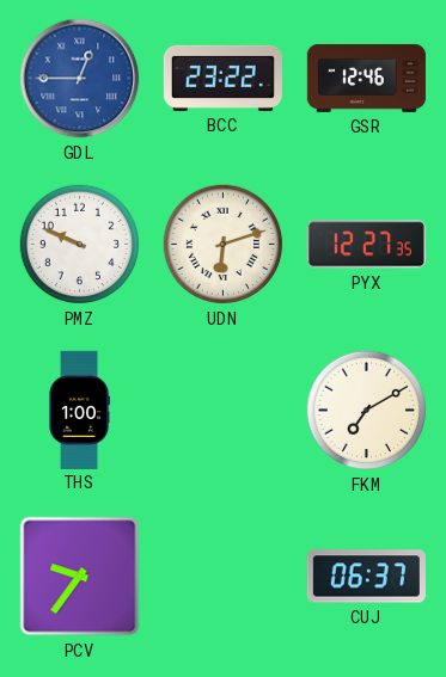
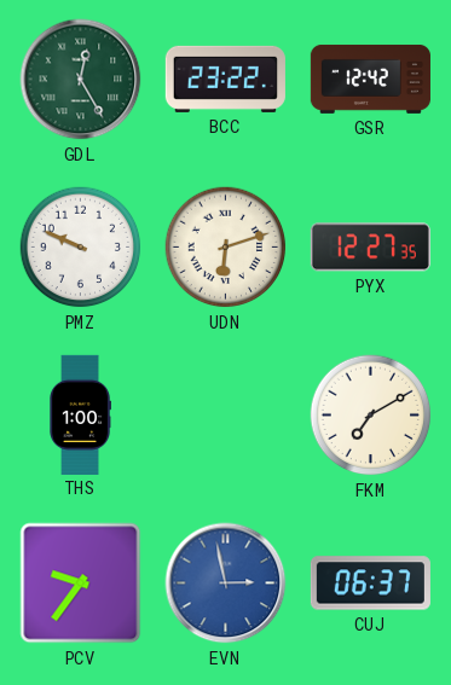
GDL: 12:45 -> 12:25 (81, 80)
GDL dial: blue -> green (81, 80)
GSR: 12:46 -> 12:42 (370, 79)
EVN: none -> 2:58 (226, 584)
